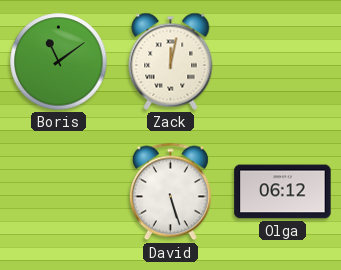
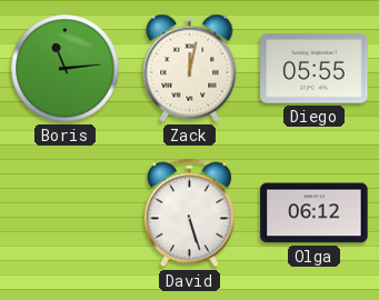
Boris: 11:09 -> 11:14 (66, 69)
Diego: none -> 05:55 (315, 69)
